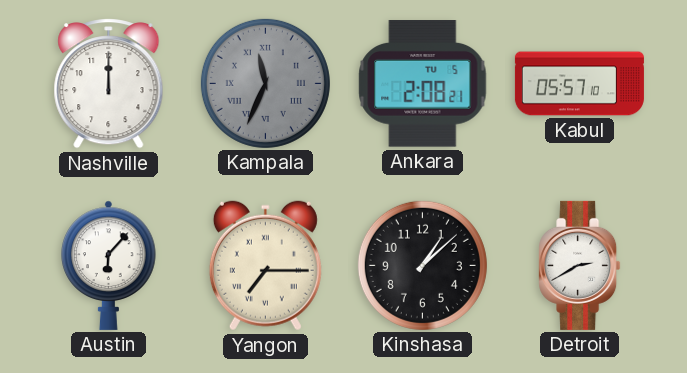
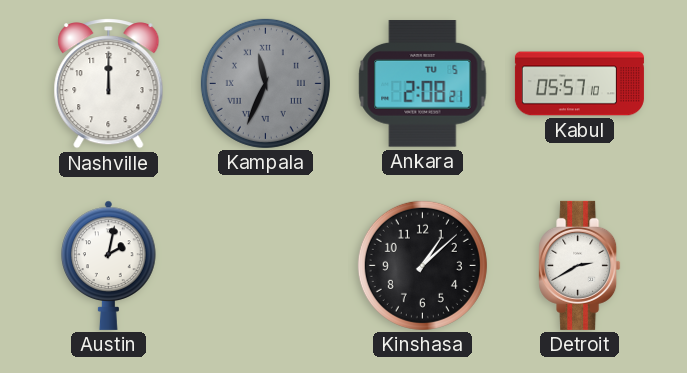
Austin: 6:07 -> 2:02 (109, 265)
Yangon: 7:15 -> none (265, 266)
